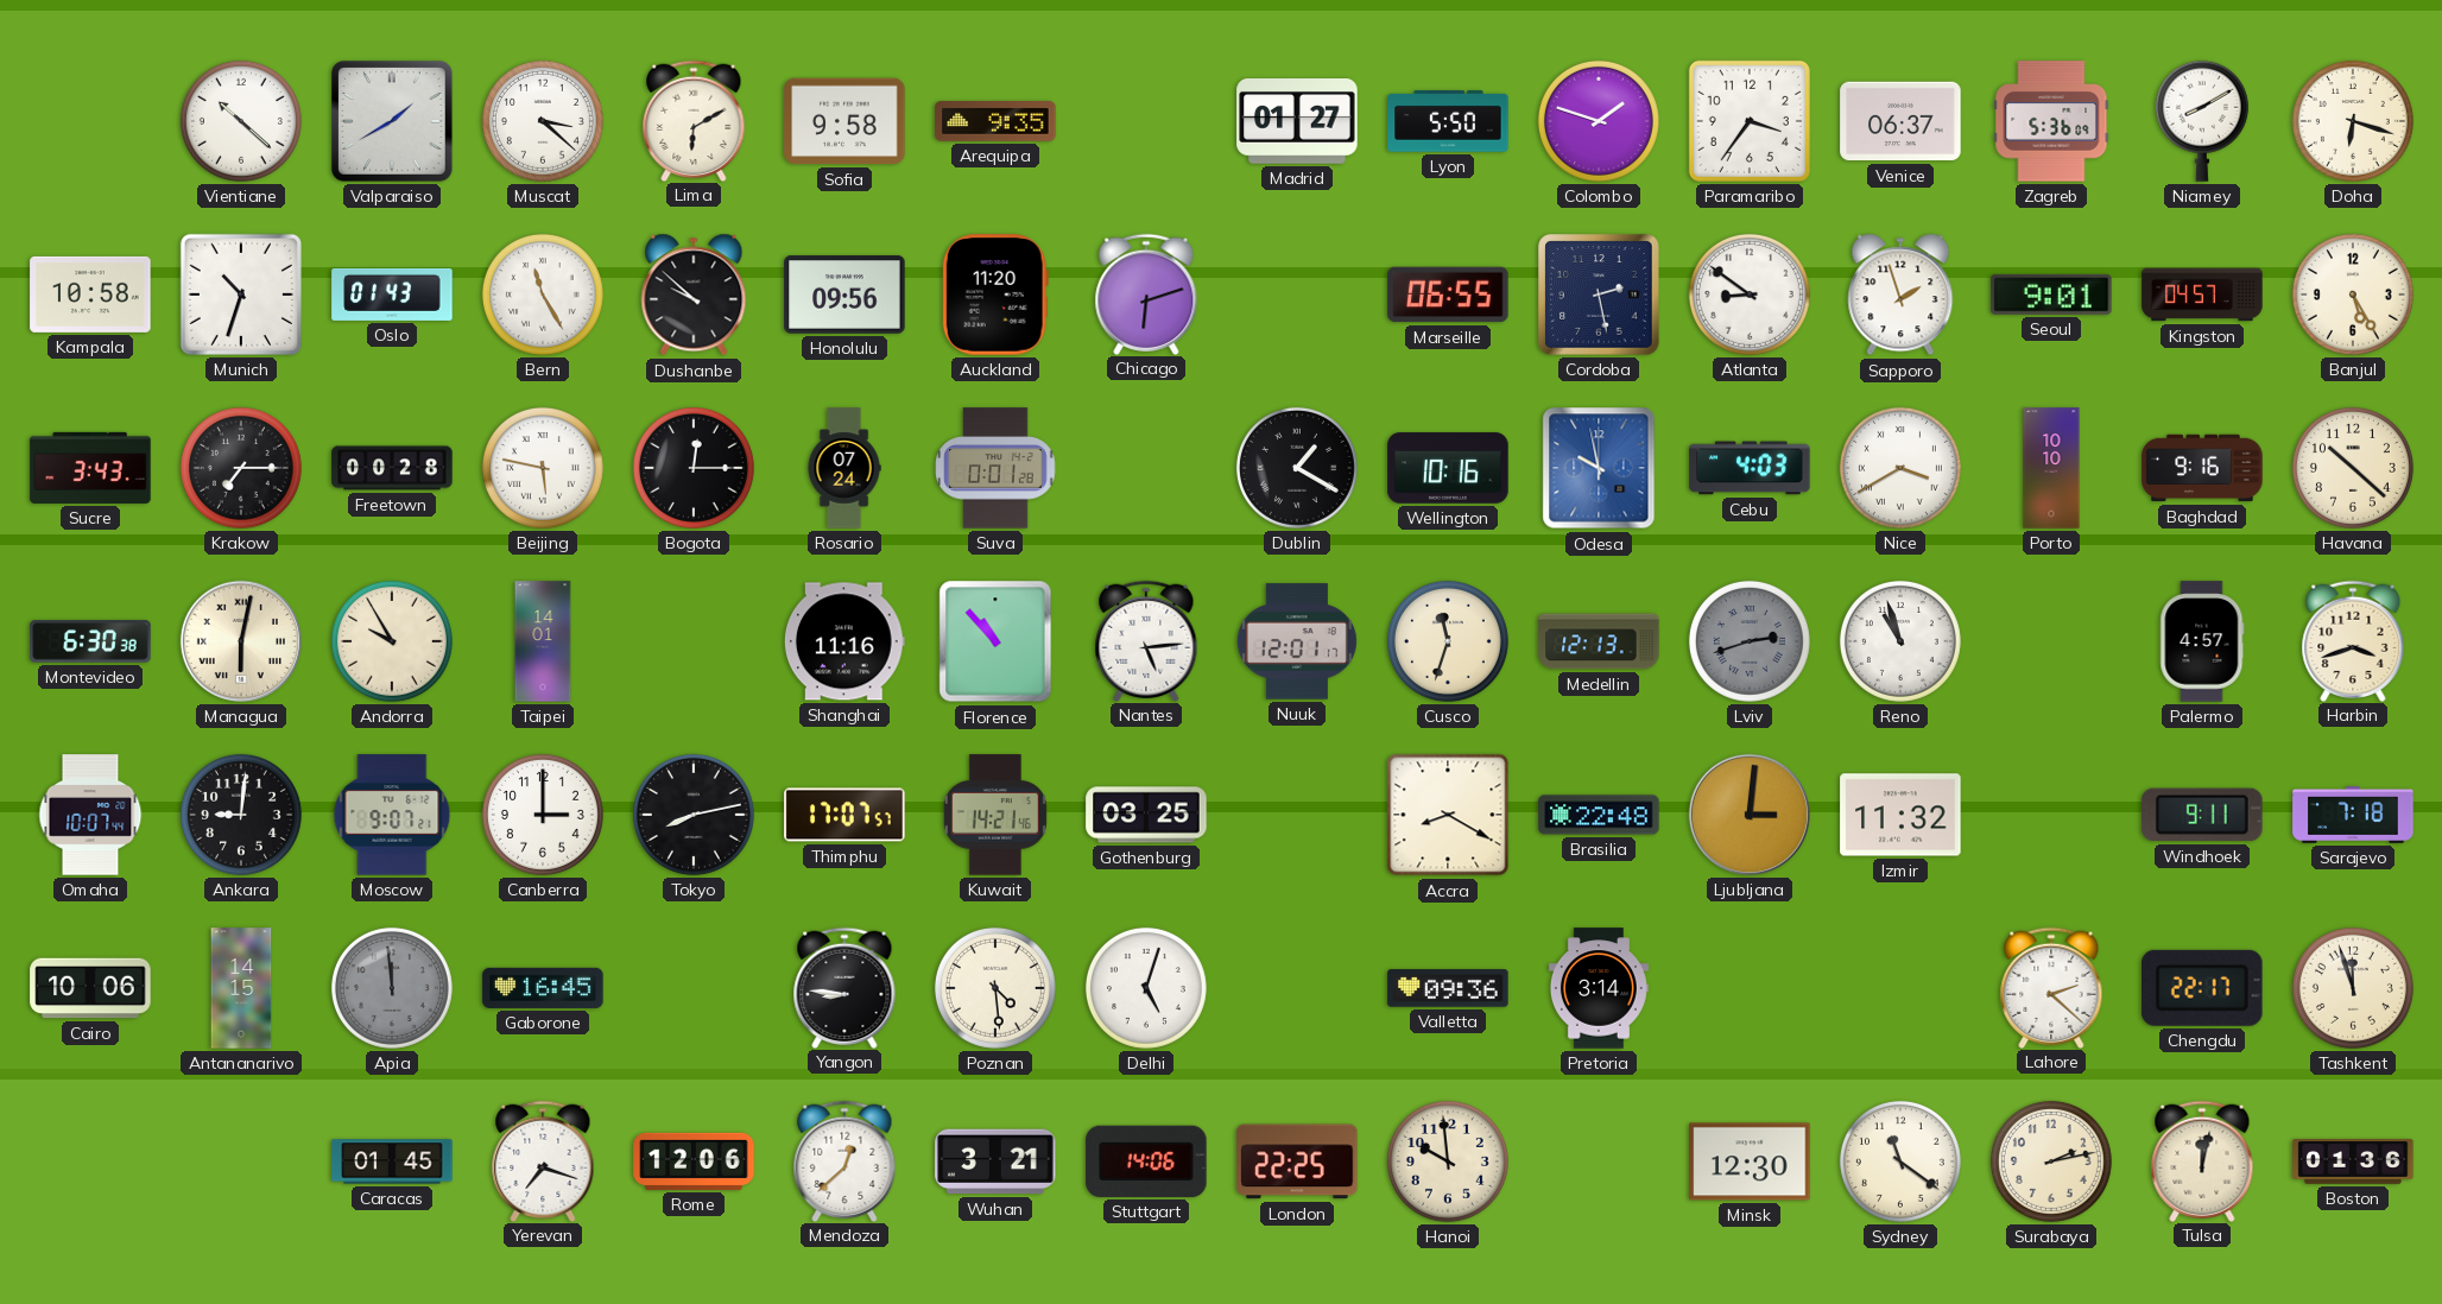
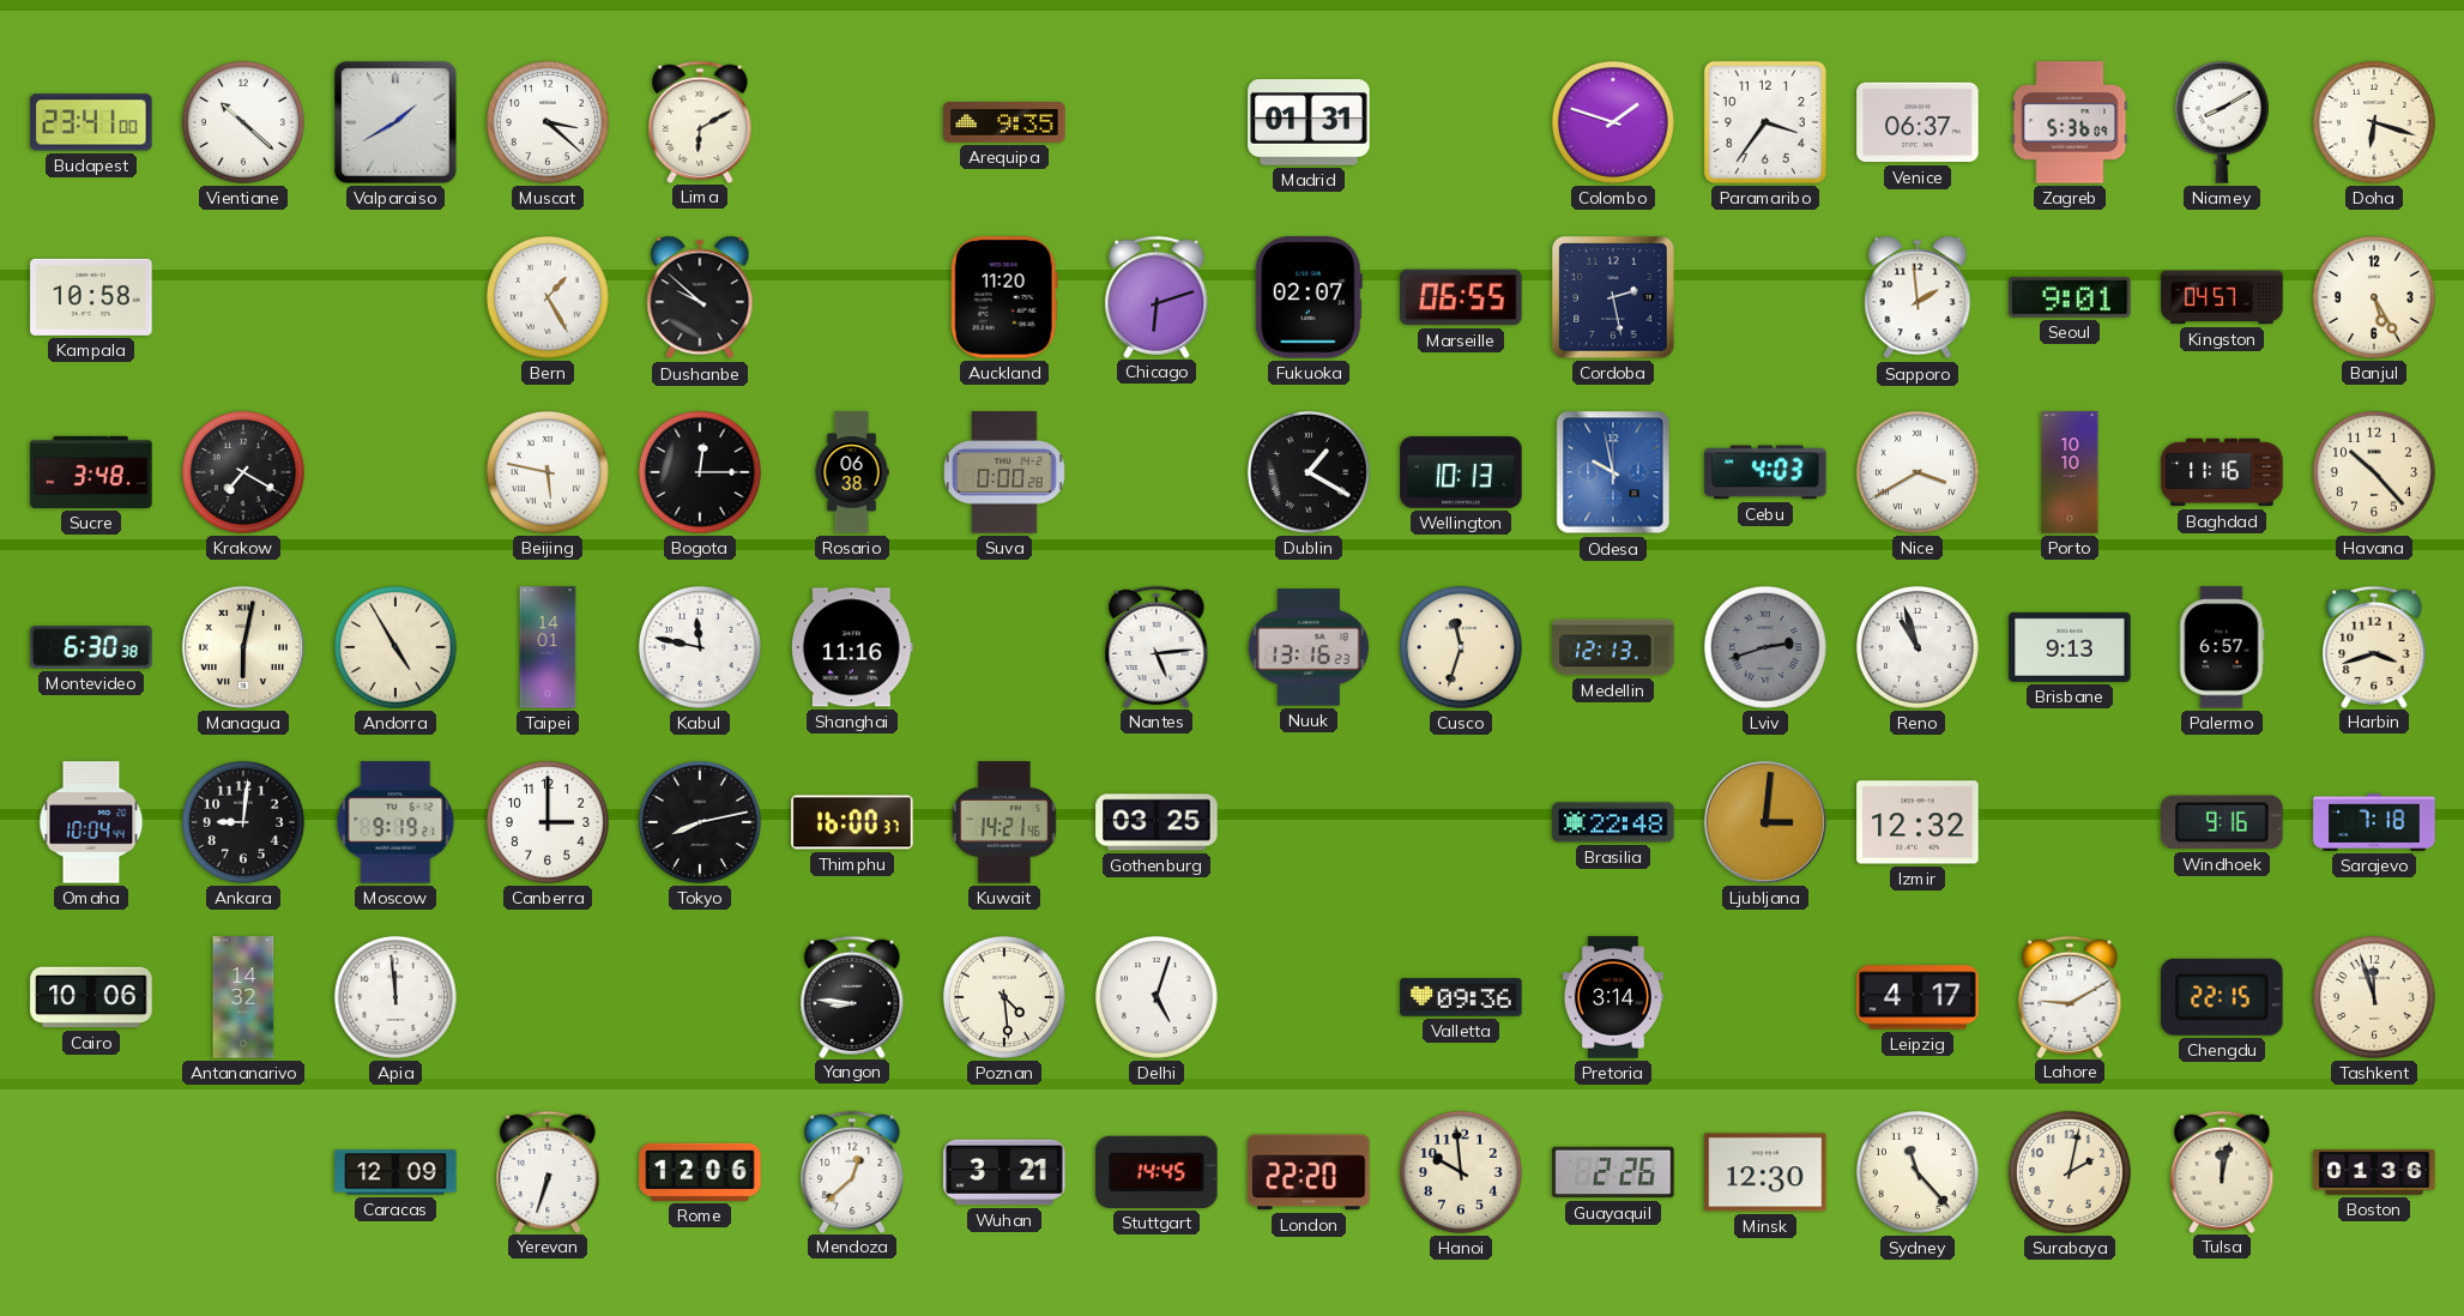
Budapest: none -> 23:41 (91, 122)
Sofia: 9:58 -> none (844, 121)
Madrid: 01:27 -> 01:31 (1309, 122)
Lyon: 5:50 -> none (1448, 121)
Munich: 10:33 -> none (241, 295)
Oslo: 01:43 -> none (392, 295)
Bern: 11:25 -> 1:25 (548, 297)
Honolulu: 09:56 -> none (844, 295)
Fukuoka: none -> 02:07 (1309, 297)
Atlanta: 8:51 -> none (1750, 295)
Sapporo: 1:57 -> 1:59 (1918, 297)
Sucre: 3:43 -> 3:48 (91, 472)
Krakow: 7:15 -> 7:20 (243, 472)
Freetown: 00:28 -> none (392, 468)
Rosario: 07:24 -> 06:38 (852, 472)
Suva: 0:01 -> 0:00 (1004, 472)
Wellington: 10:16 -> 10:13 (1461, 472)
Baghdad: 9:16 -> 11:16 (2222, 472)
Havana: 10:22 -> 10:23 (2374, 472)
Andorra: 9:55 -> 4:55 (395, 647)
Kabul: none -> 11:47 (700, 647)
Florence: 10:53 -> none (995, 641)
Nuuk: 12:01 -> 13:16 (1309, 647)
Brisbane: none -> 9:13 (2070, 647)
Palermo: 4:57 -> 6:57 (2222, 647)
Omaha: 10:07 -> 10:04 (91, 822)
Moscow: 9:07 -> 9:19 (395, 822)
Thimphu: 17:07 -> 16:00 (852, 822)
Accra: 8:20 -> none (1448, 815)
Izmir: 11:32 -> 12:32 (1918, 822)
Windhoek: 9:11 -> 9:16 (2222, 822)
Antananarivo: 14:15 -> 14:32 (243, 997)
Apia dial: grey -> white (395, 997)
Gaborone: 16:45 -> none (543, 988)
Leipzig: none -> 4:17 (1918, 997)
Lahore: 2:22 -> 9:10 (2070, 996)
Chengdu: 22:17 -> 22:15 (2223, 997)
Caracas: 01:45 -> 12:09 (395, 1172)
Yerevan: 7:18 -> 6:33 (548, 1171)
Stuttgart: 14:06 -> 14:45 (1156, 1172)
London: 22:25 -> 22:20 (1309, 1172)
Guayaquil: none -> 2:26 (1613, 1172)
Sydney: 11:21 -> 11:23 (1918, 1172)
Surabaya: 2:13 -> 2:02 (2070, 1172)
